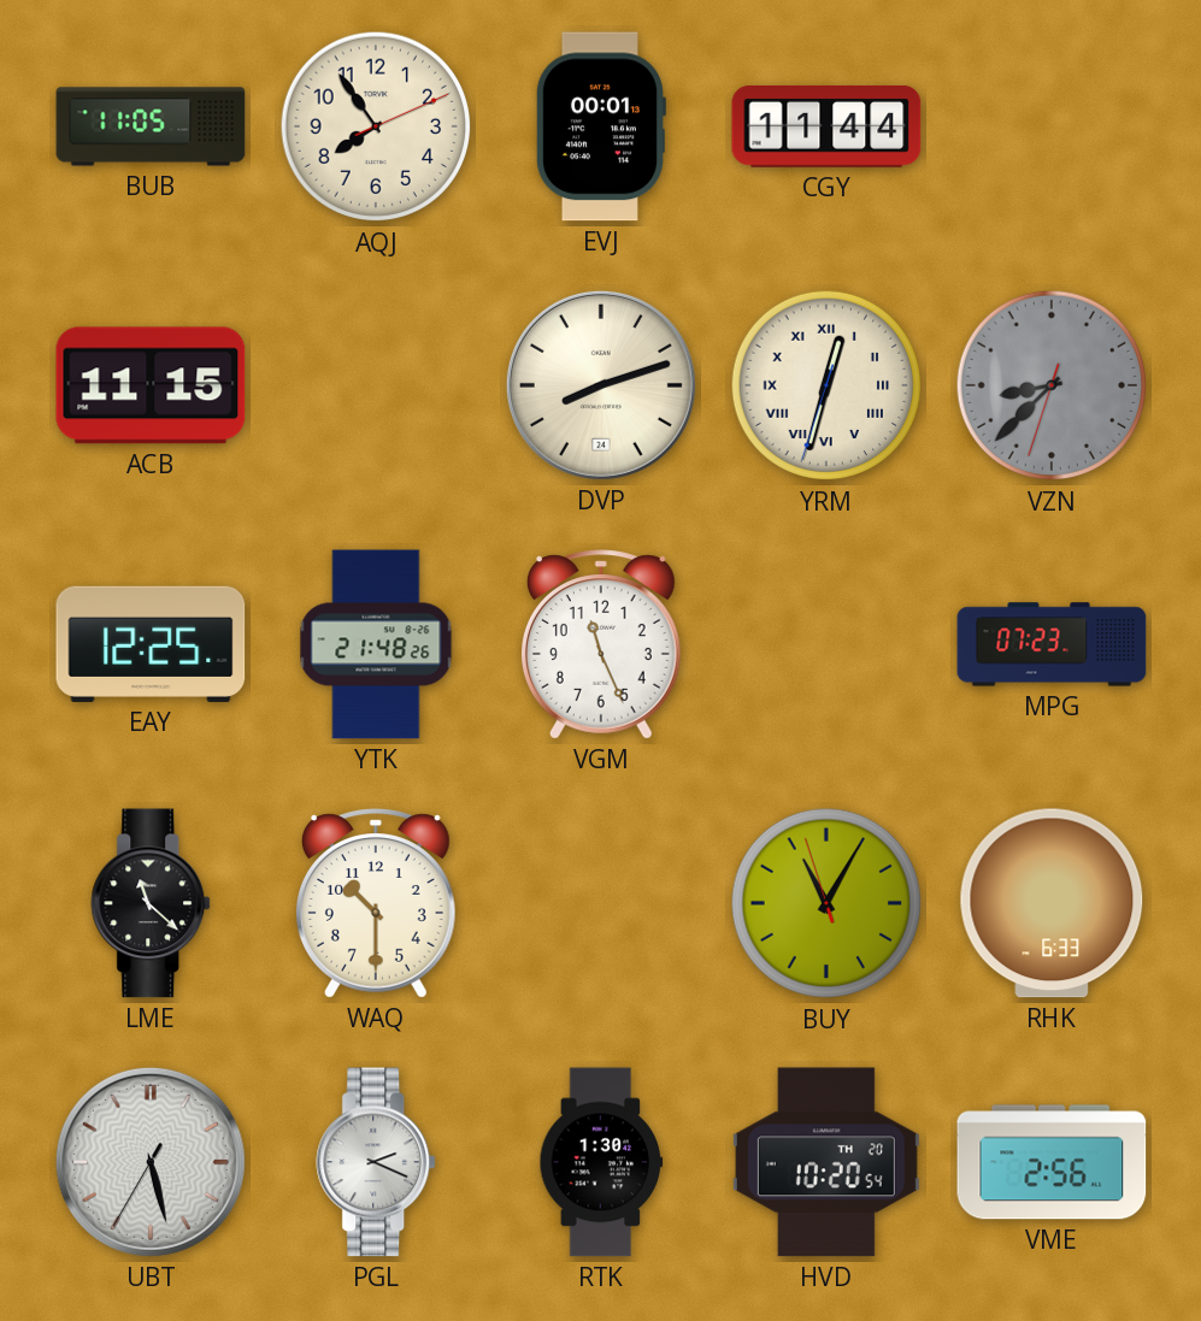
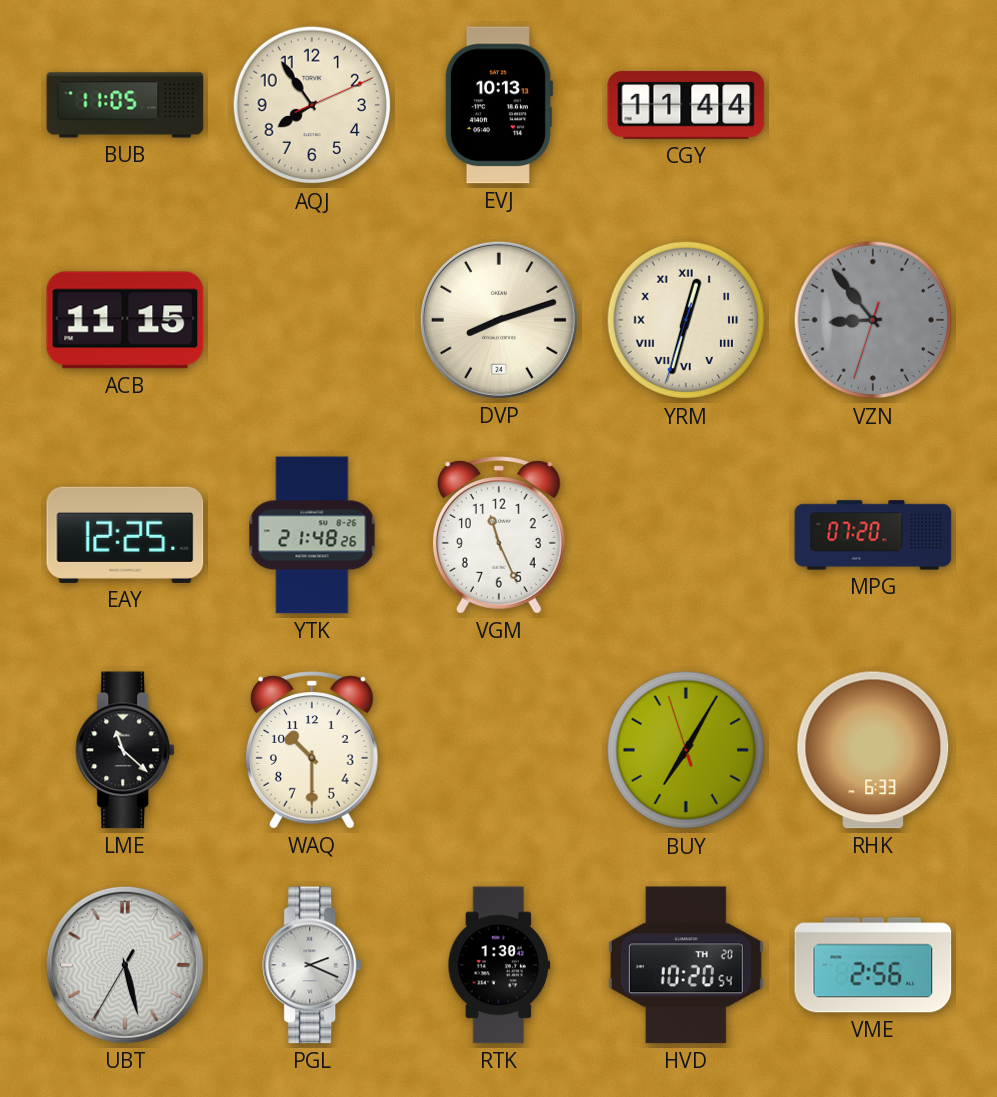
EVJ: 00:01 -> 10:13 (498, 105)
VZN: 8:37 -> 8:53 (873, 320)
MPG: 07:23 -> 07:20 (873, 535)
BUY: 11:04 -> 7:04 (686, 750)
